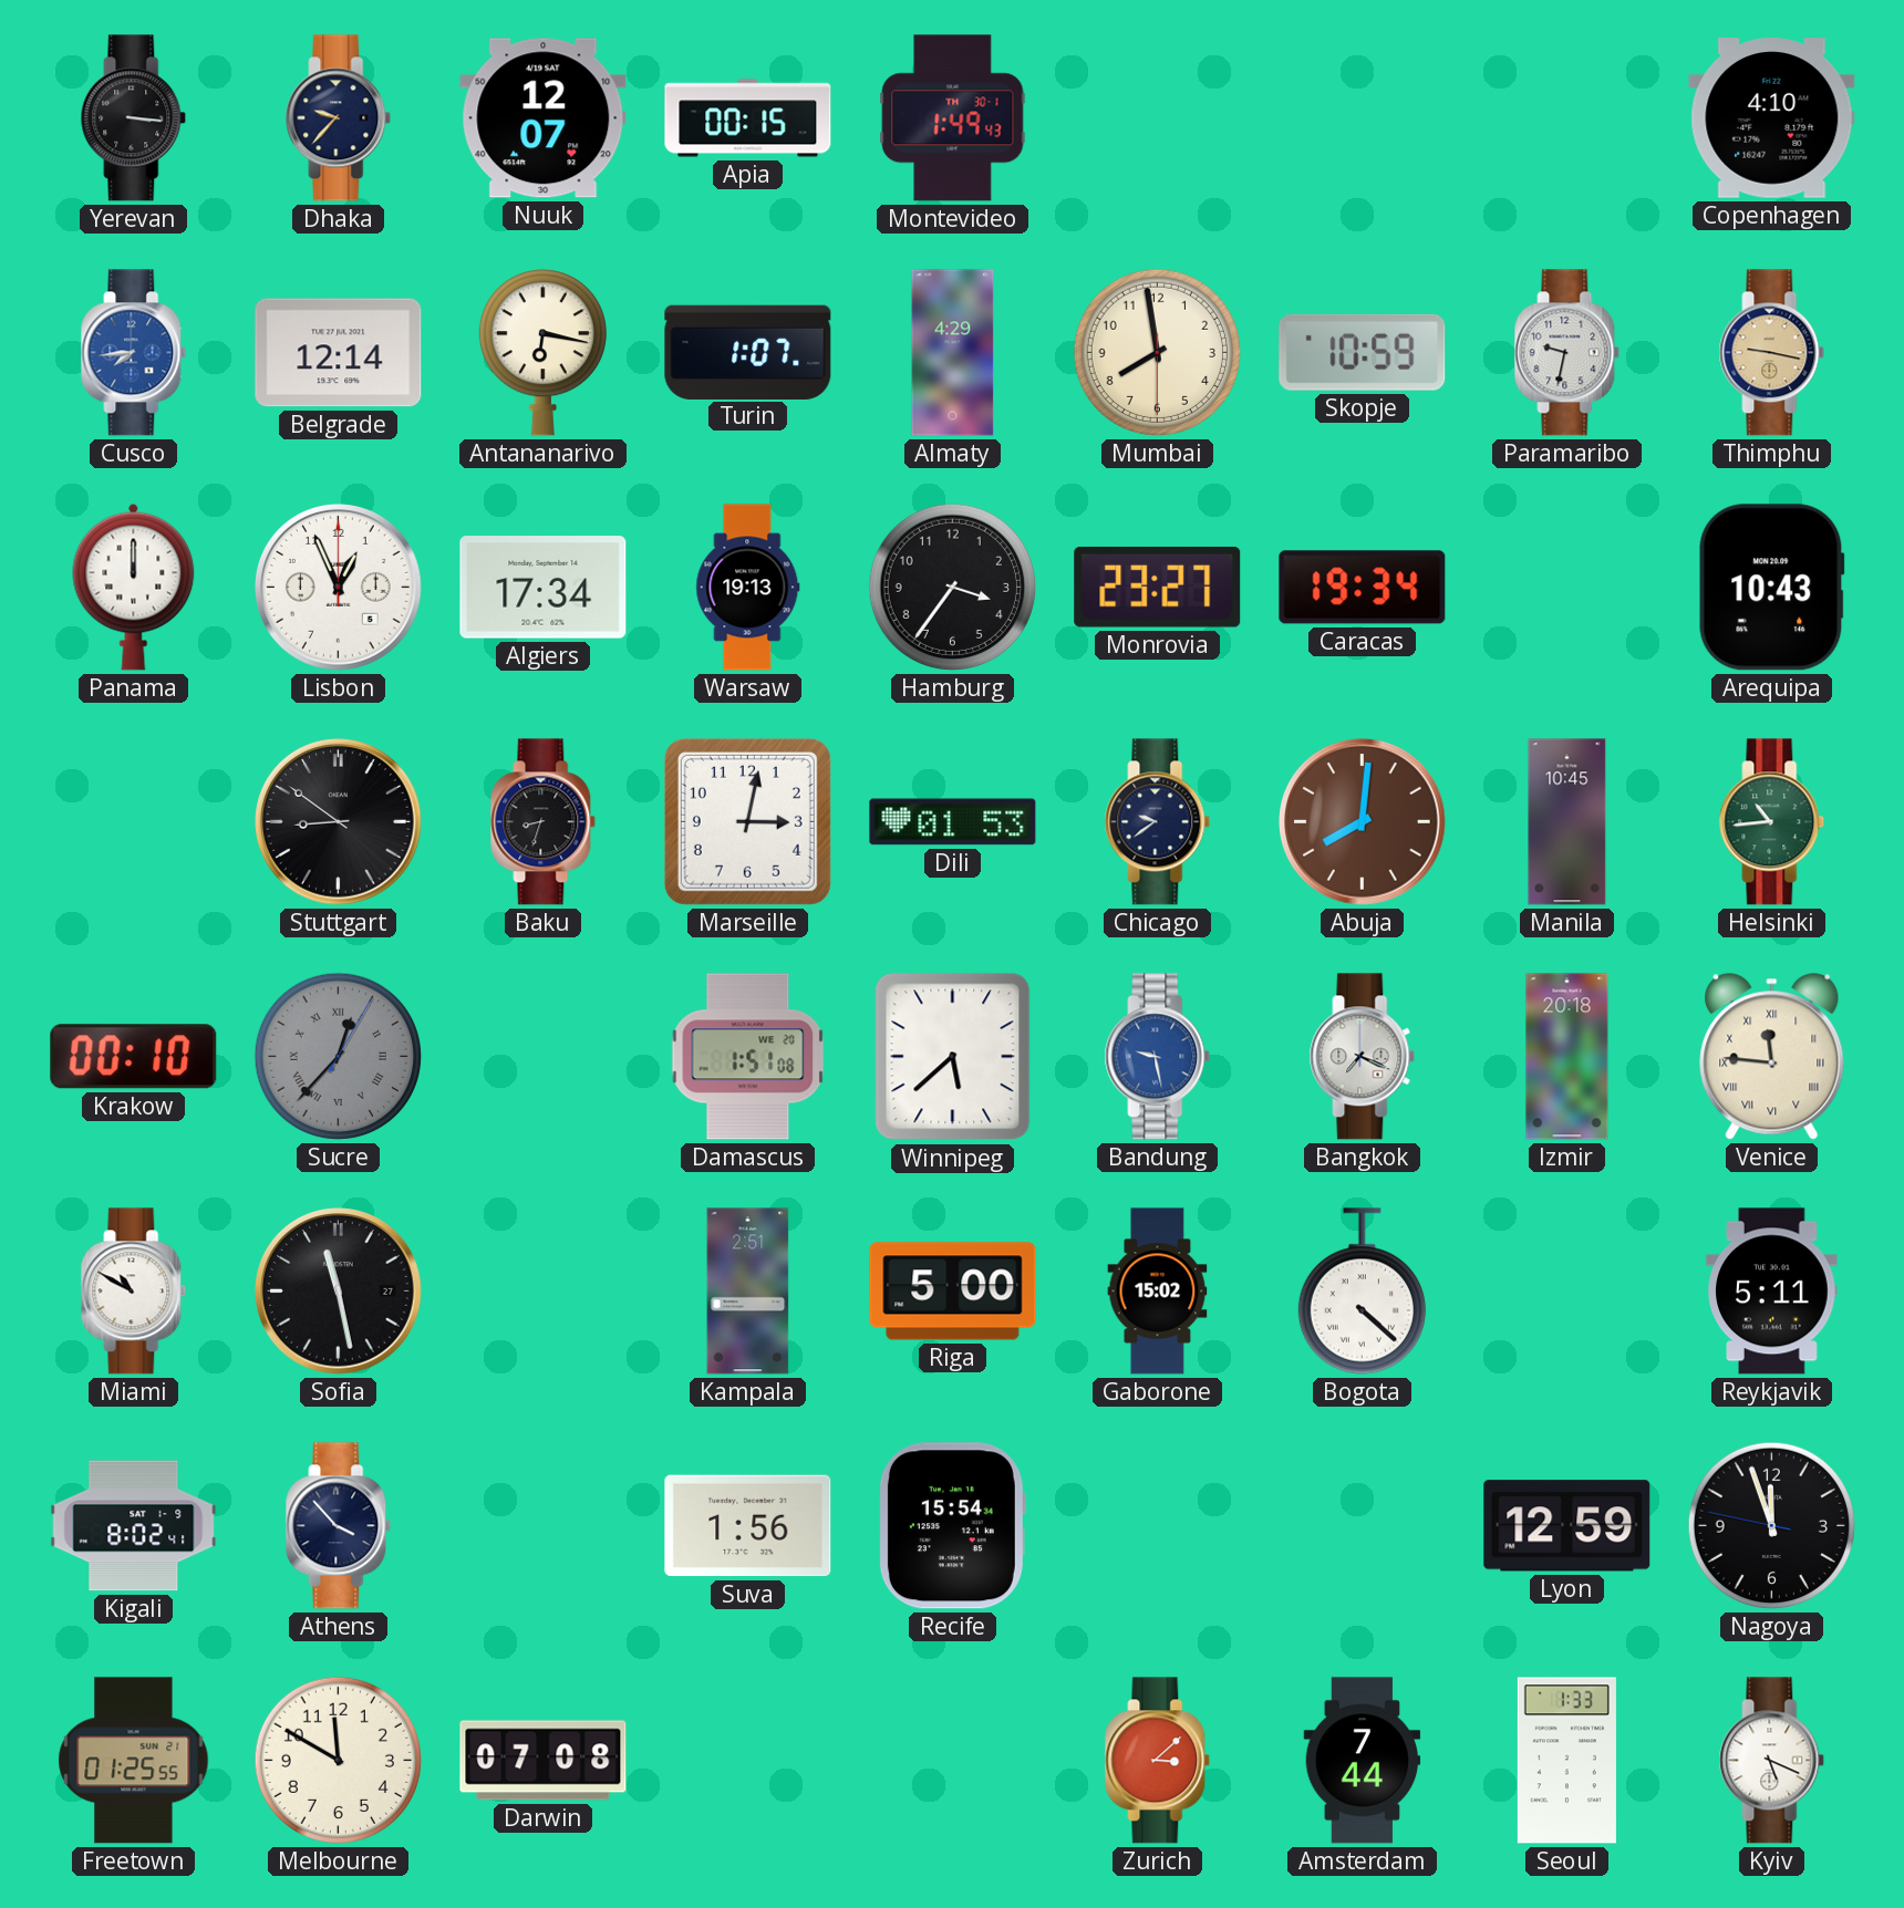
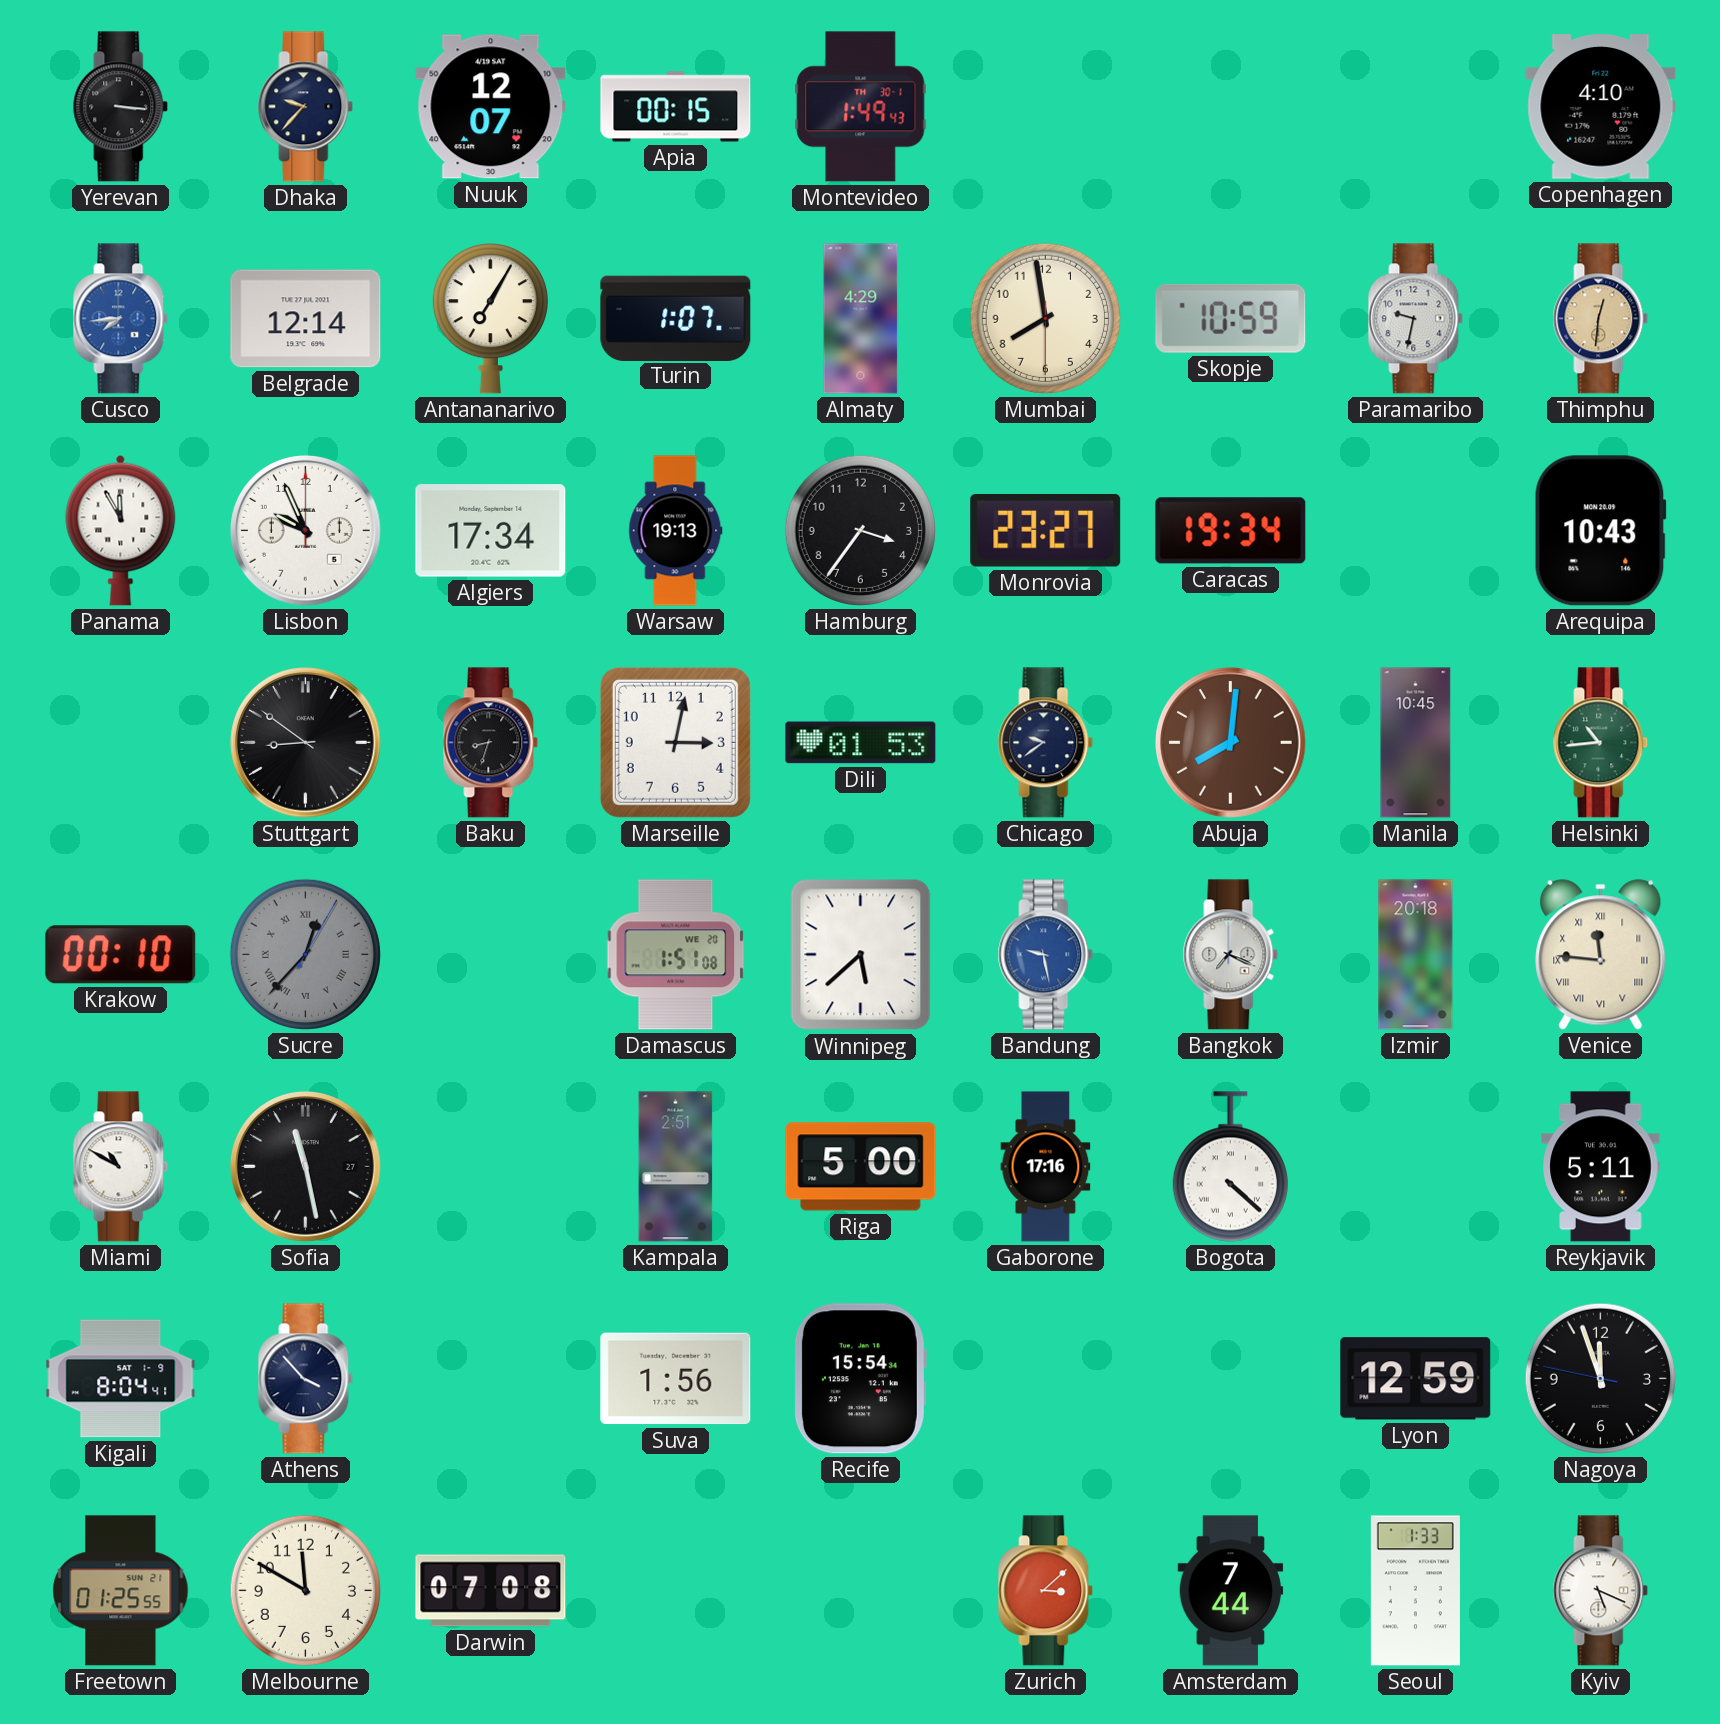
Antananarivo: 6:17 -> 7:05 (490, 319)
Thimphu: 9:17 -> 12:31 (1601, 319)
Panama: 12:00 -> 11:55 (121, 530)
Lisbon: 12:56 -> 9:56 (306, 531)
Gaborone: 15:02 -> 17:16 (1046, 1167)
Kigali: 8:02 -> 8:04 (121, 1379)
